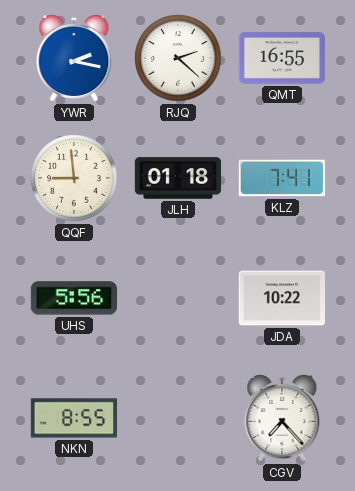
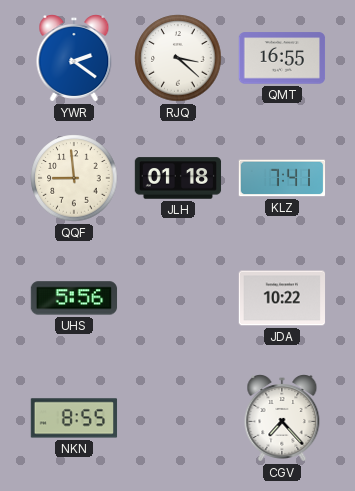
YWR: 2:17 -> 2:21 (74, 59)
RJQ: 2:22 -> 3:22 (178, 58)
